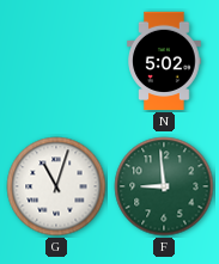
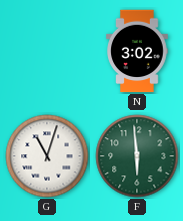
N: 5:02 -> 3:02 (137, 51)
F: 8:59 -> 5:59 (137, 156)
